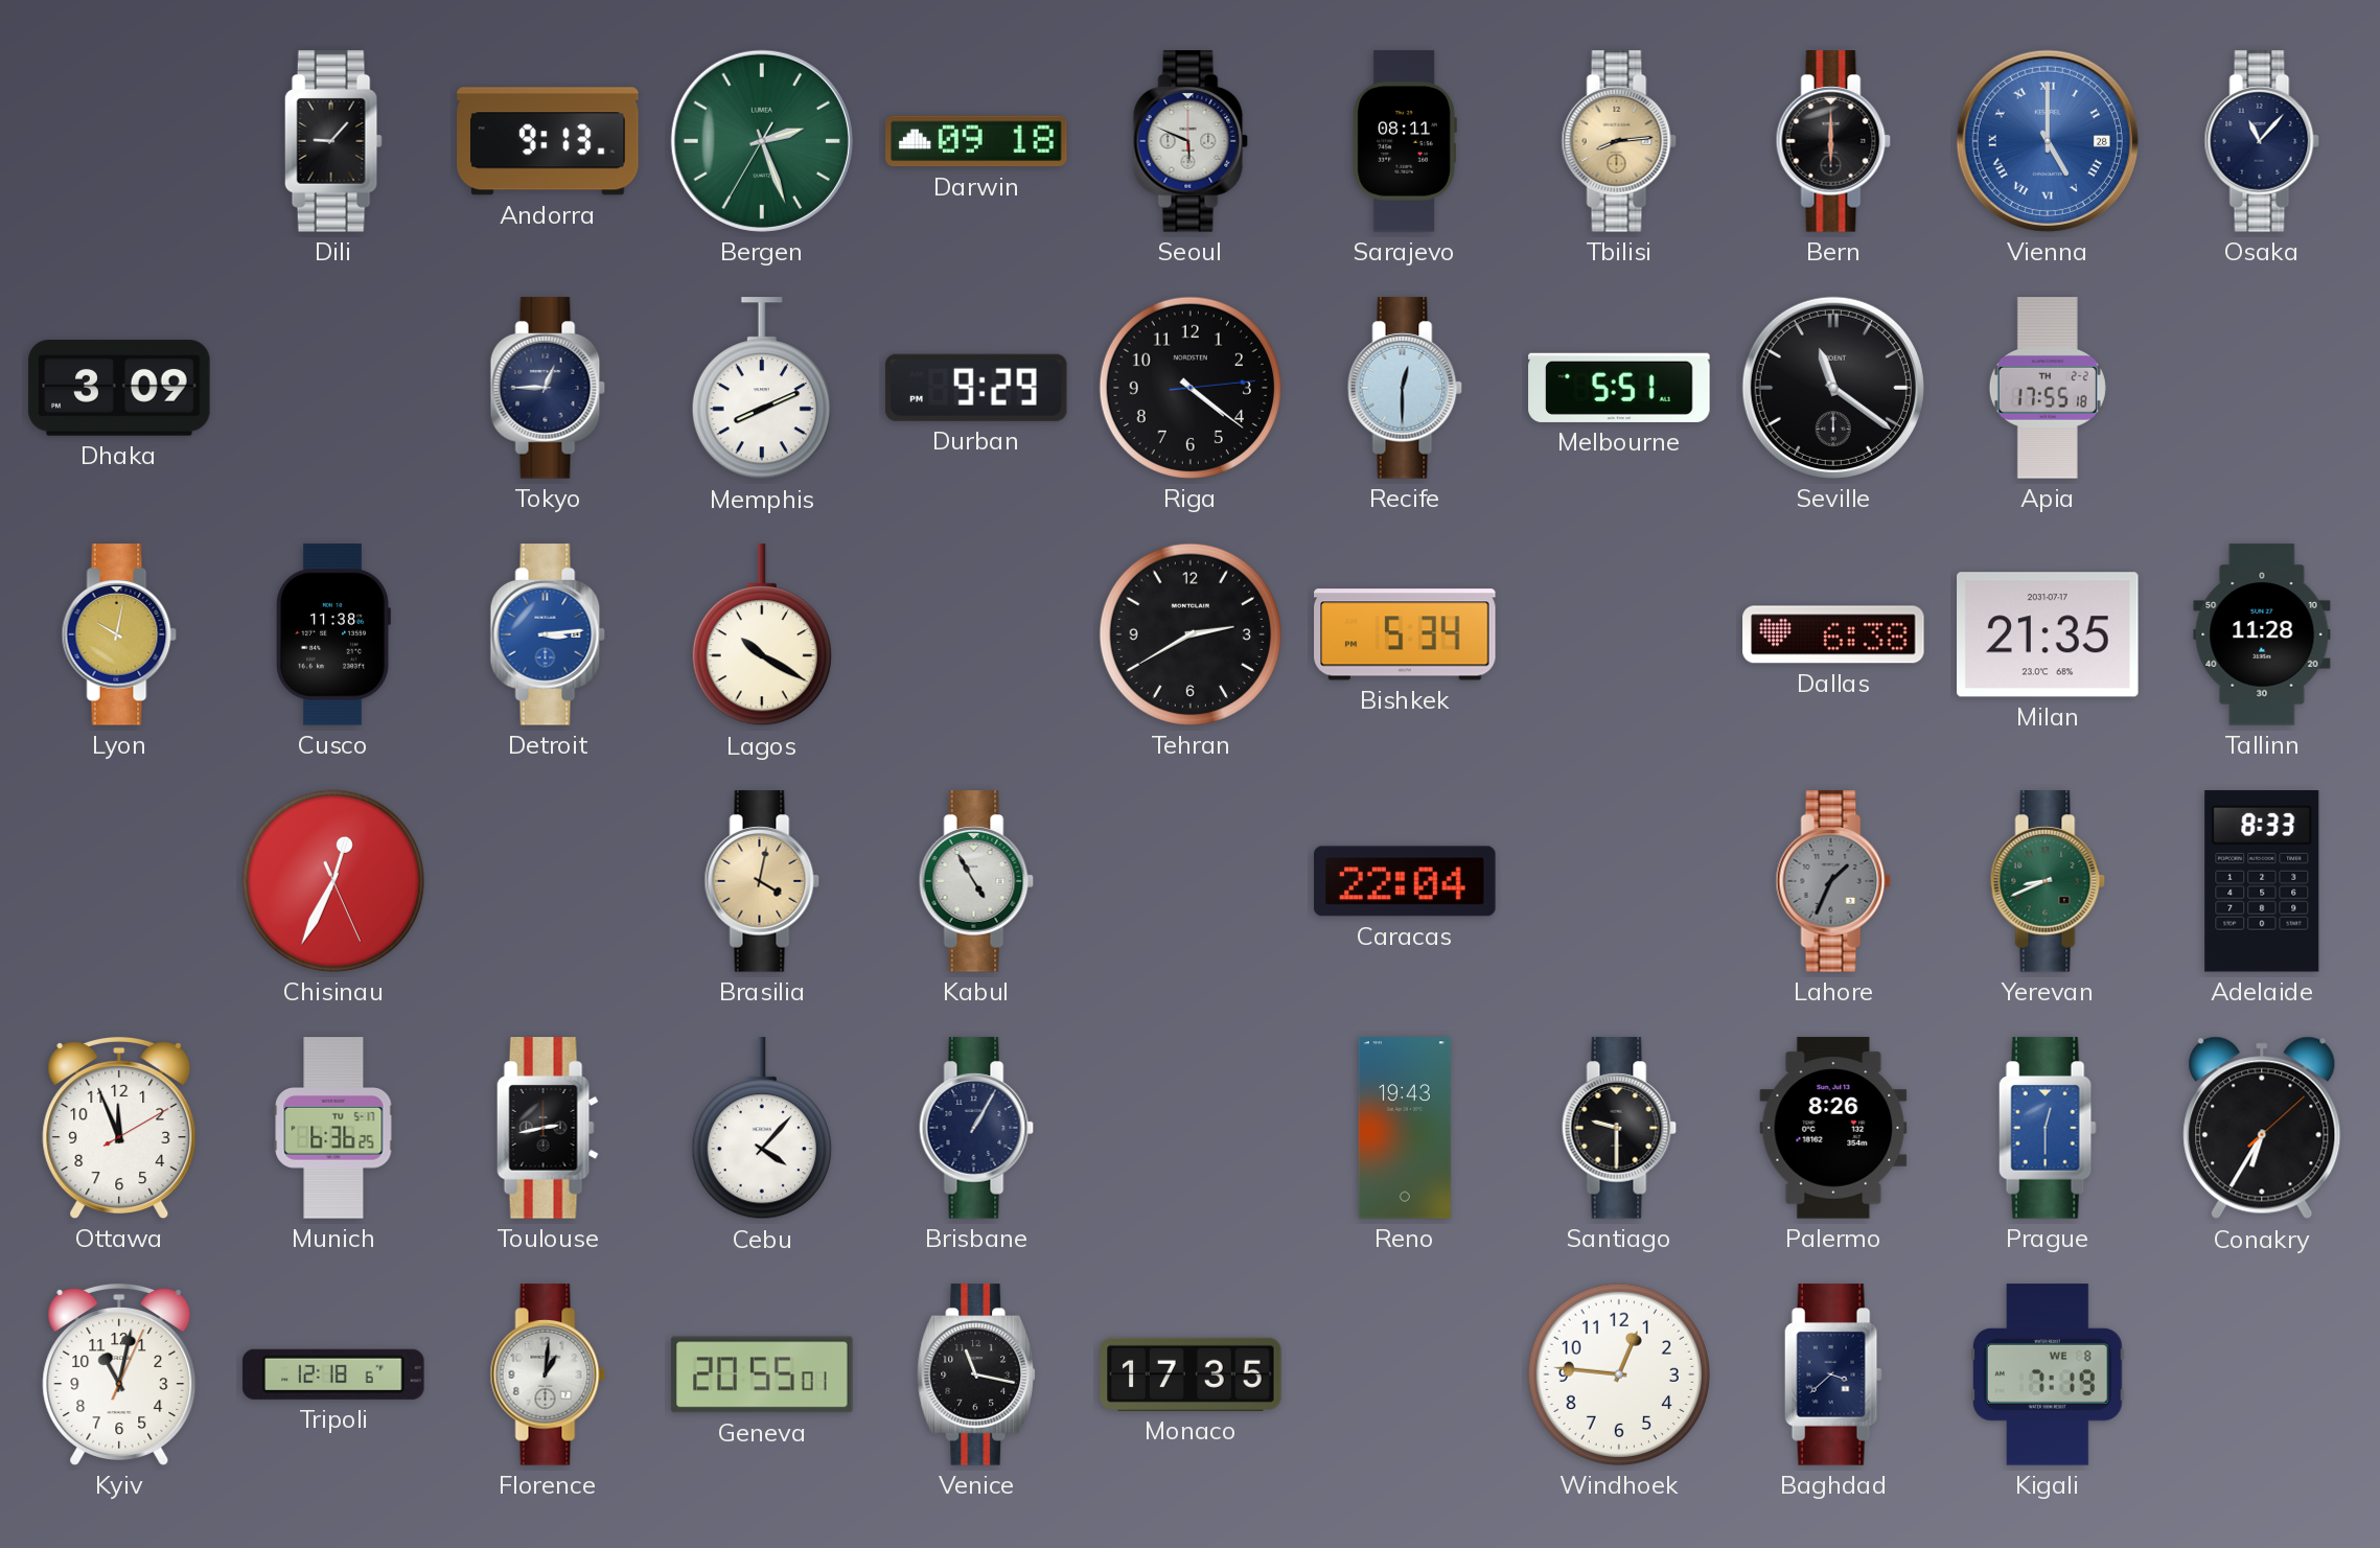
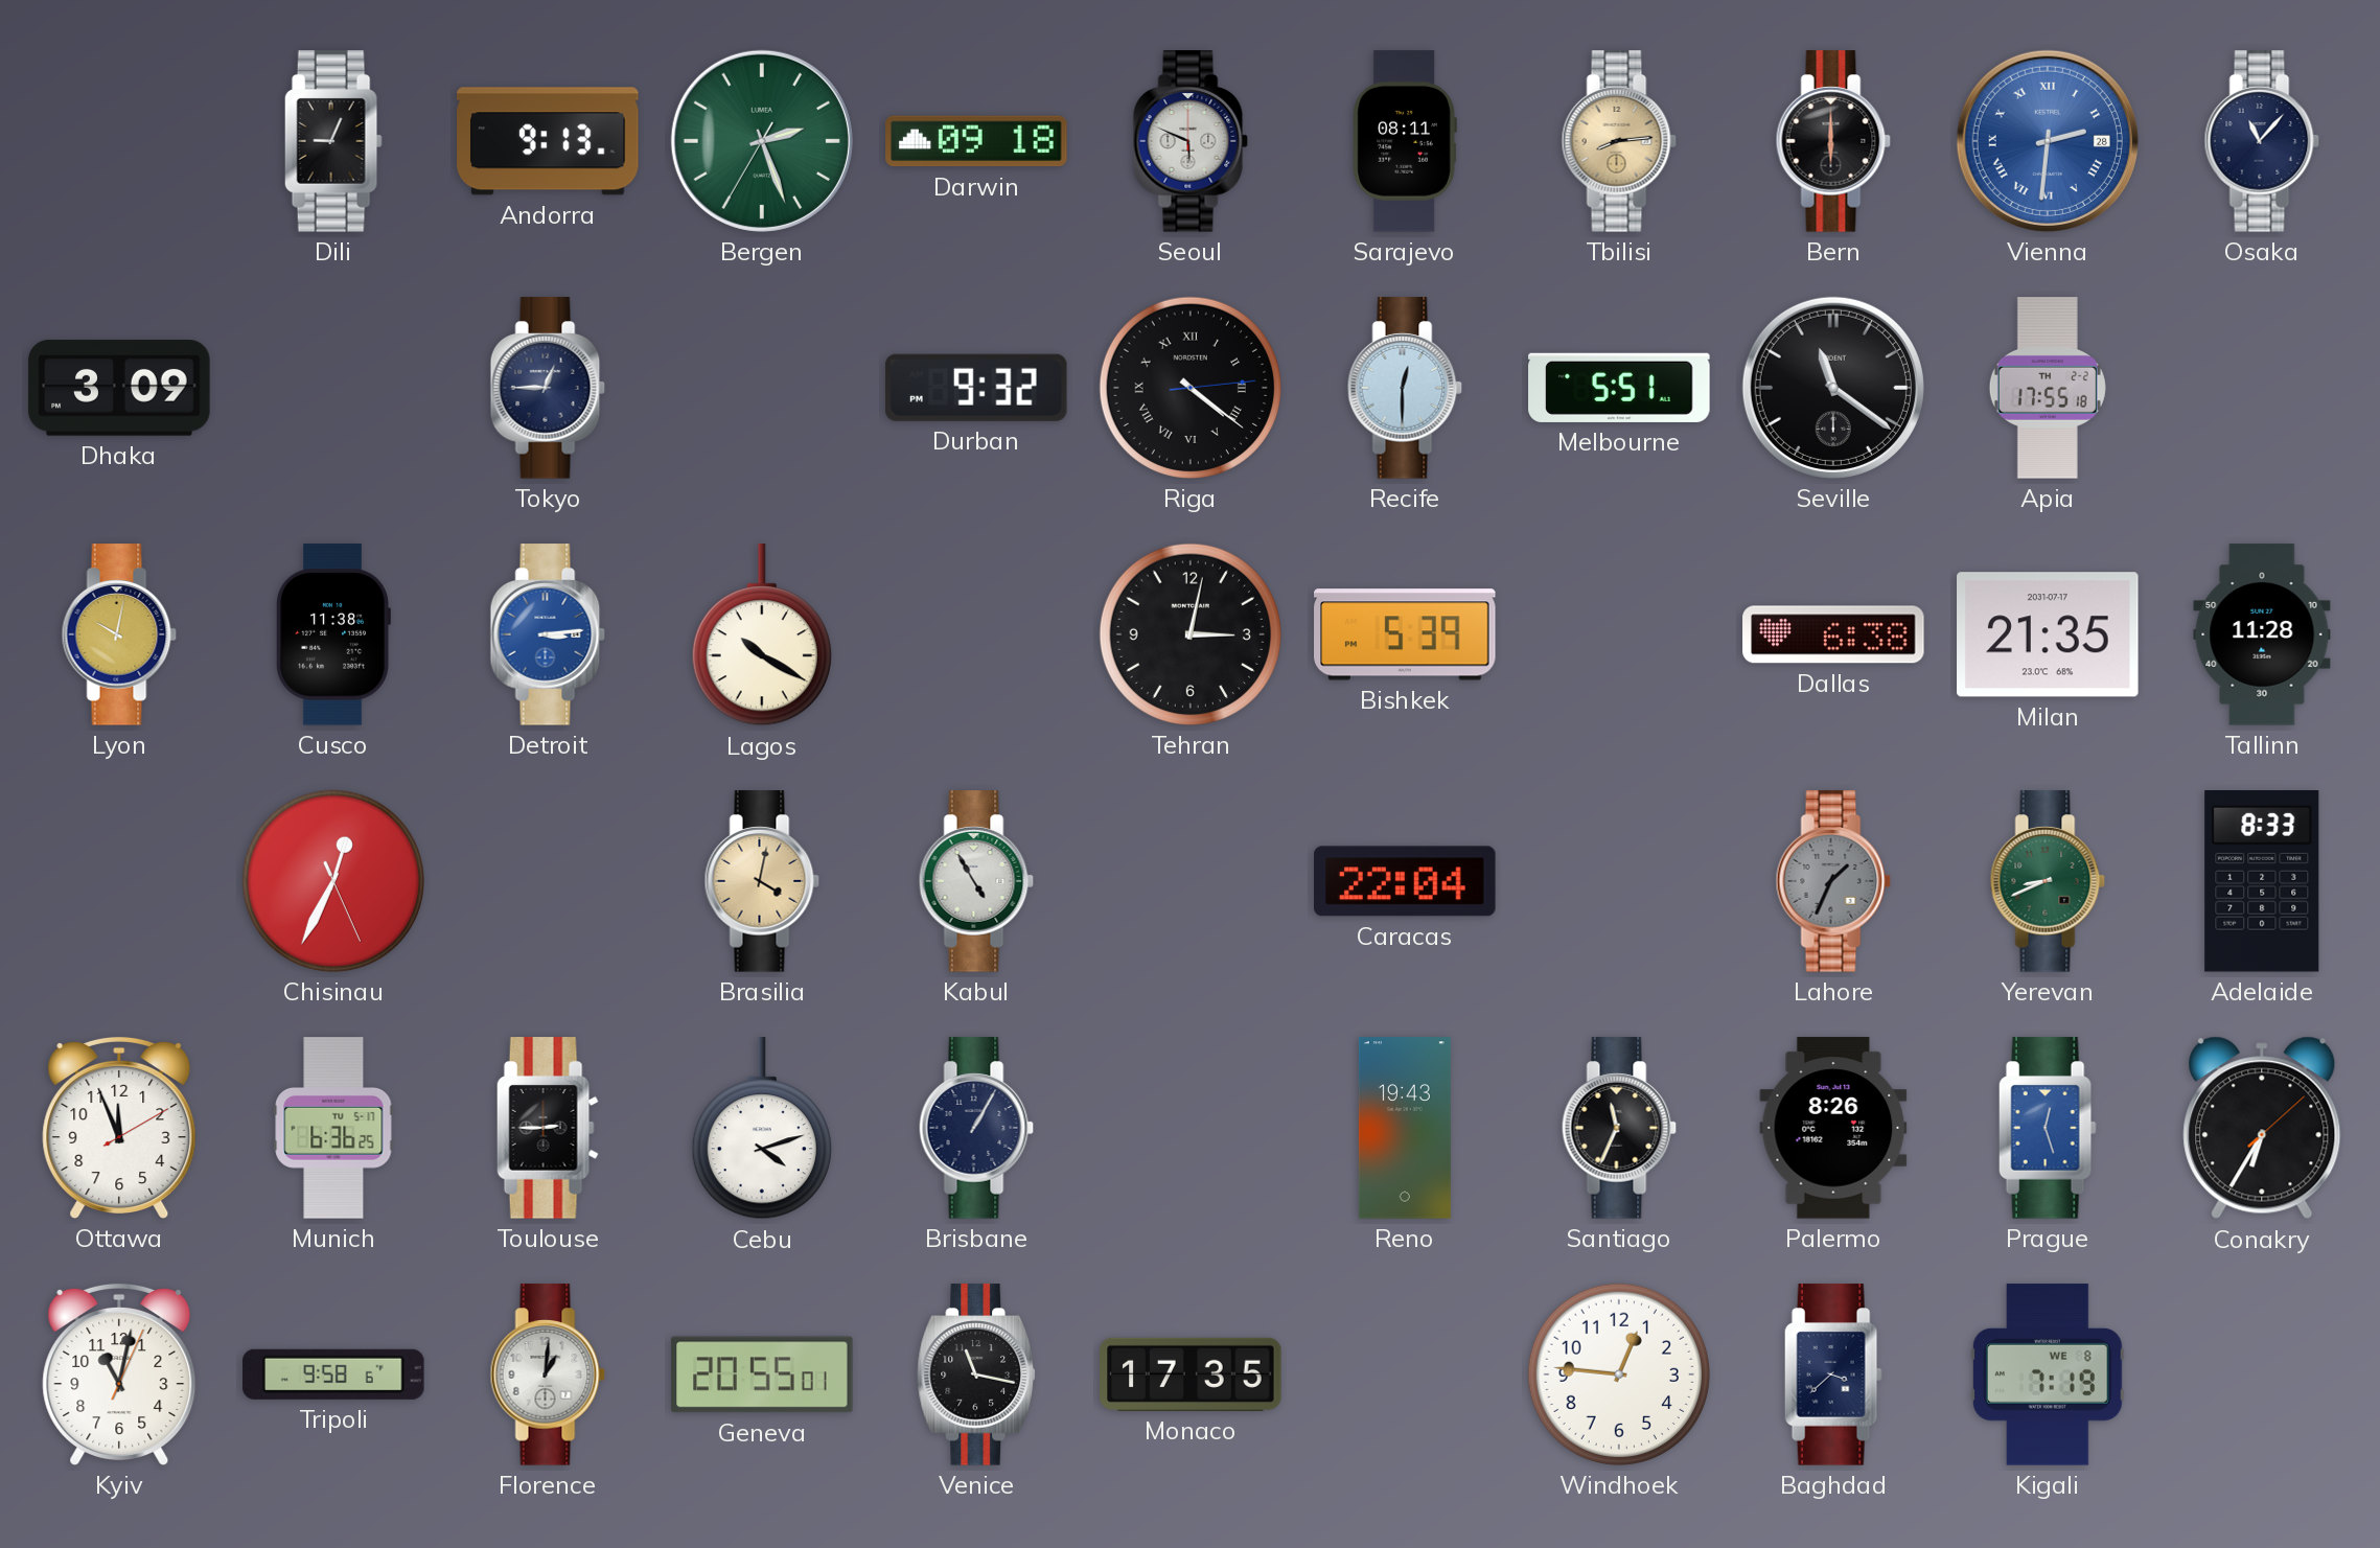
Dili: 9:07 -> 9:04 (333, 141)
Vienna: 5:00 -> 2:31 (2048, 141)
Memphis: 8:11 -> none (762, 389)
Durban: 9:29 -> 9:32 (976, 388)
Riga numerals: Arabic -> Roman (1191, 388)
Tehran: 2:40 -> 3:02 (1191, 634)
Bishkek: 5:34 -> 5:39 (1405, 634)
Toulouse: 2:43 -> 2:45 (548, 1128)
Cebu: 4:07 -> 4:12 (762, 1129)
Santiago: 9:30 -> 11:34 (1619, 1128)
Prague: 12:30 -> 12:27 (2048, 1128)
Tripoli: 12:18 -> 9:58 (333, 1374)
